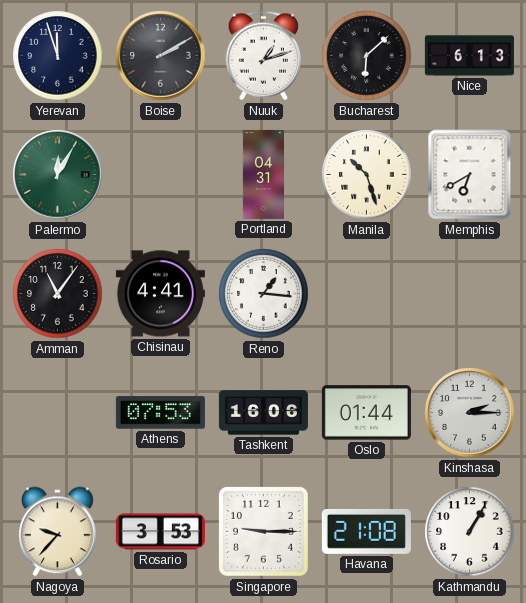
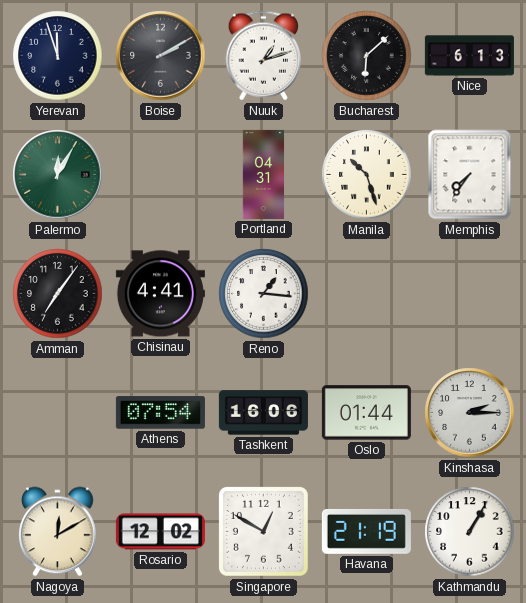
Memphis: 6:40 -> 7:36 (470, 175)
Amman: 11:06 -> 7:06 (58, 294)
Athens: 07:53 -> 07:54 (160, 413)
Nagoya: 9:37 -> 12:10 (58, 532)
Rosario: 3:53 -> 12:02 (160, 532)
Singapore: 9:15 -> 12:50 (264, 532)
Havana: 21:08 -> 21:19 (366, 531)
